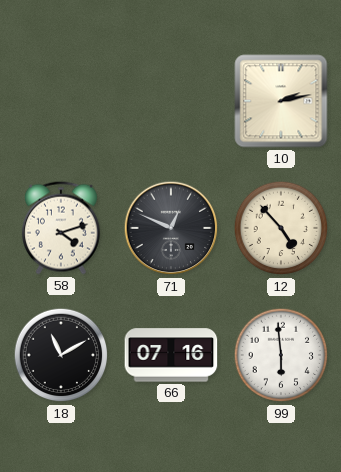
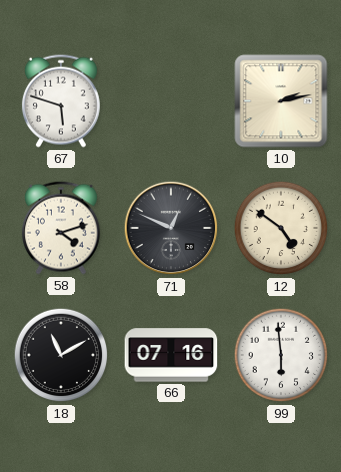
67: none -> 5:48 (61, 101)
12: 4:53 -> 4:51 (281, 228)
